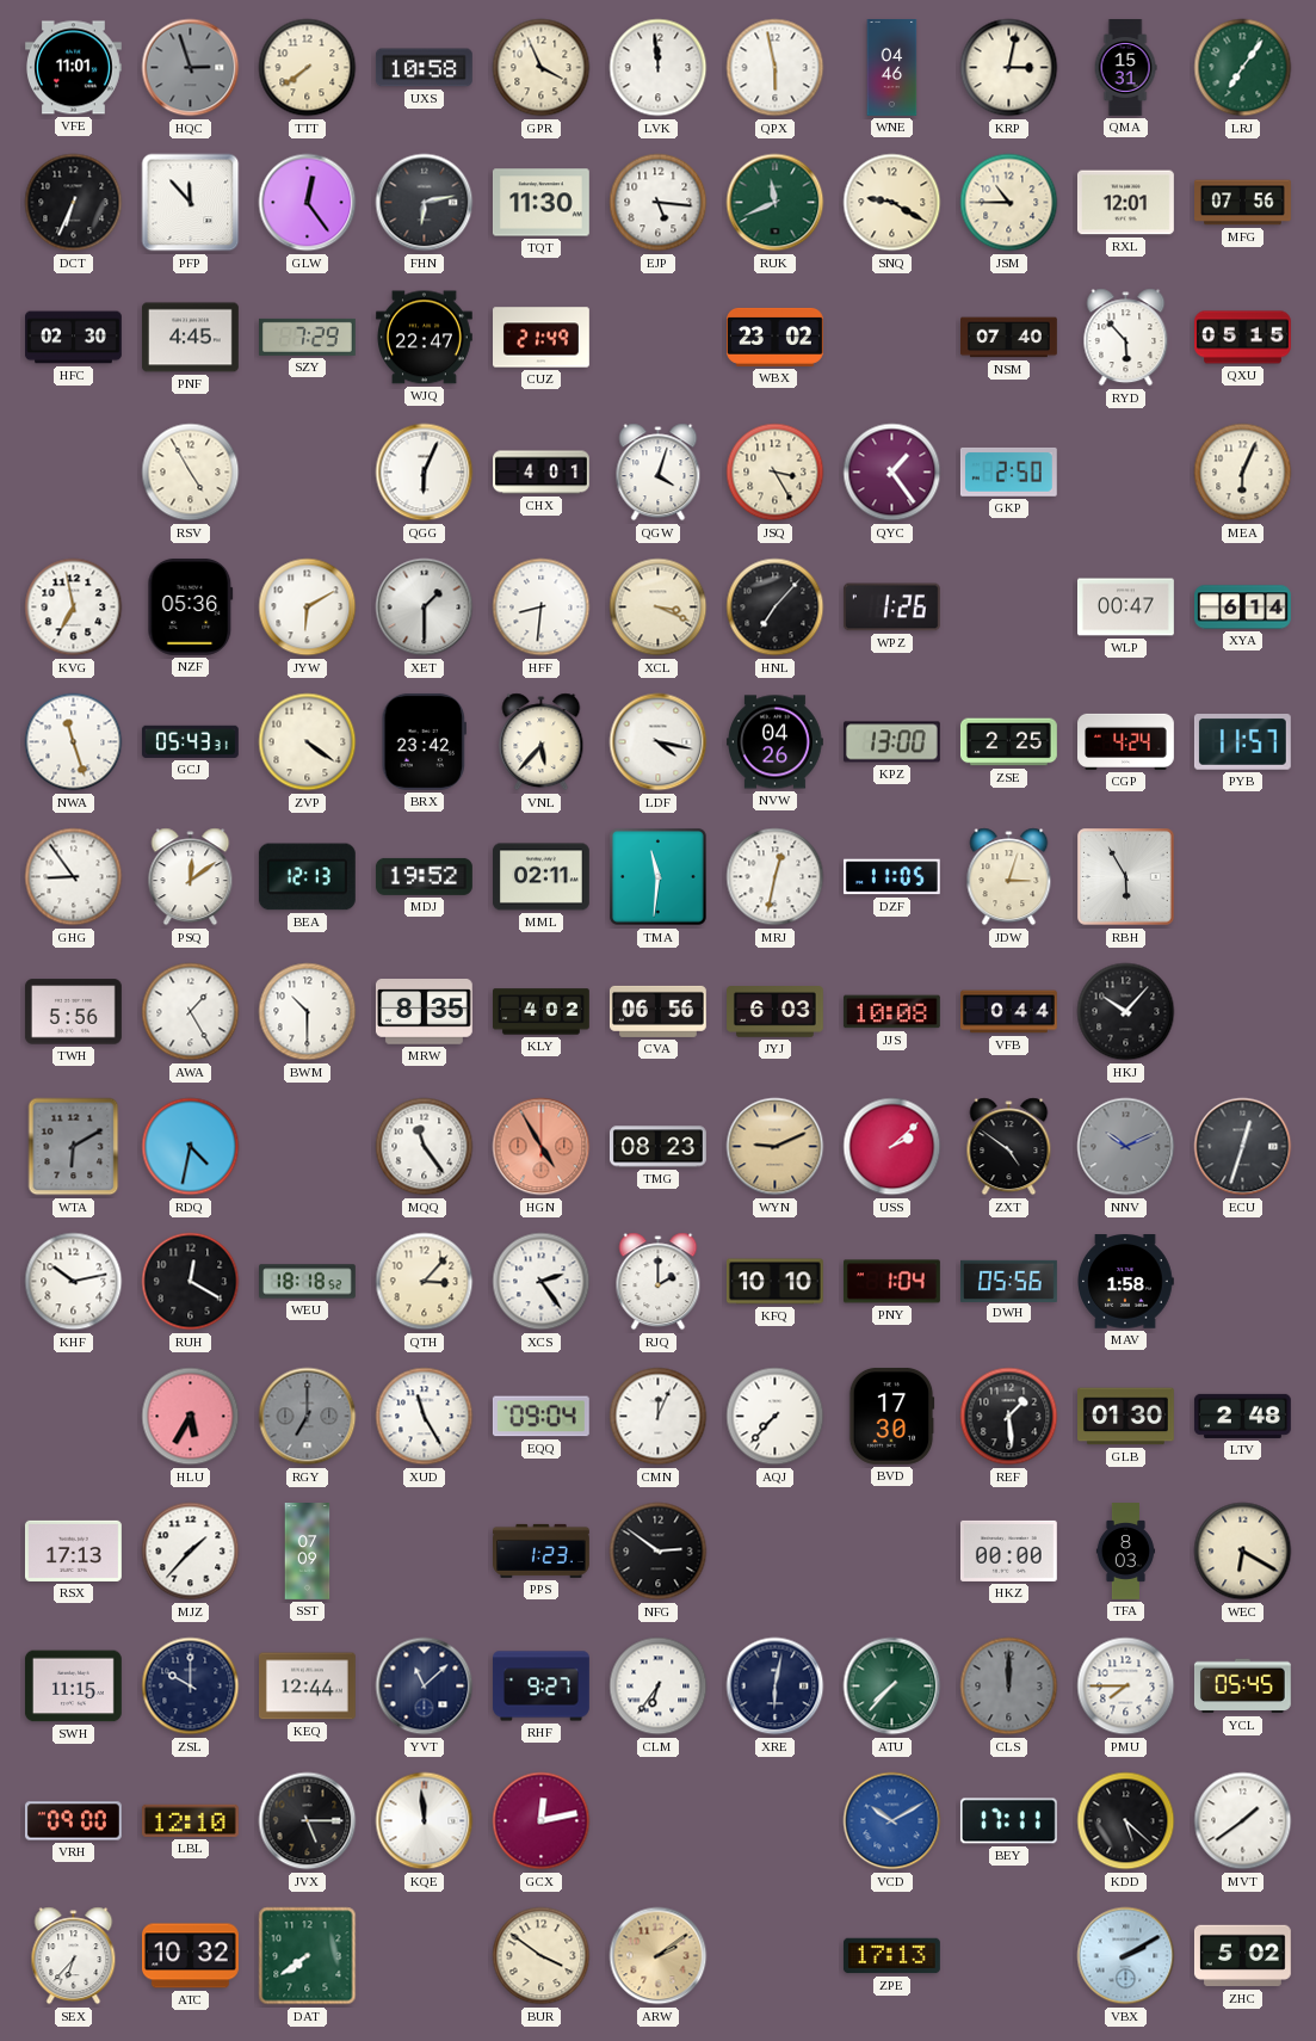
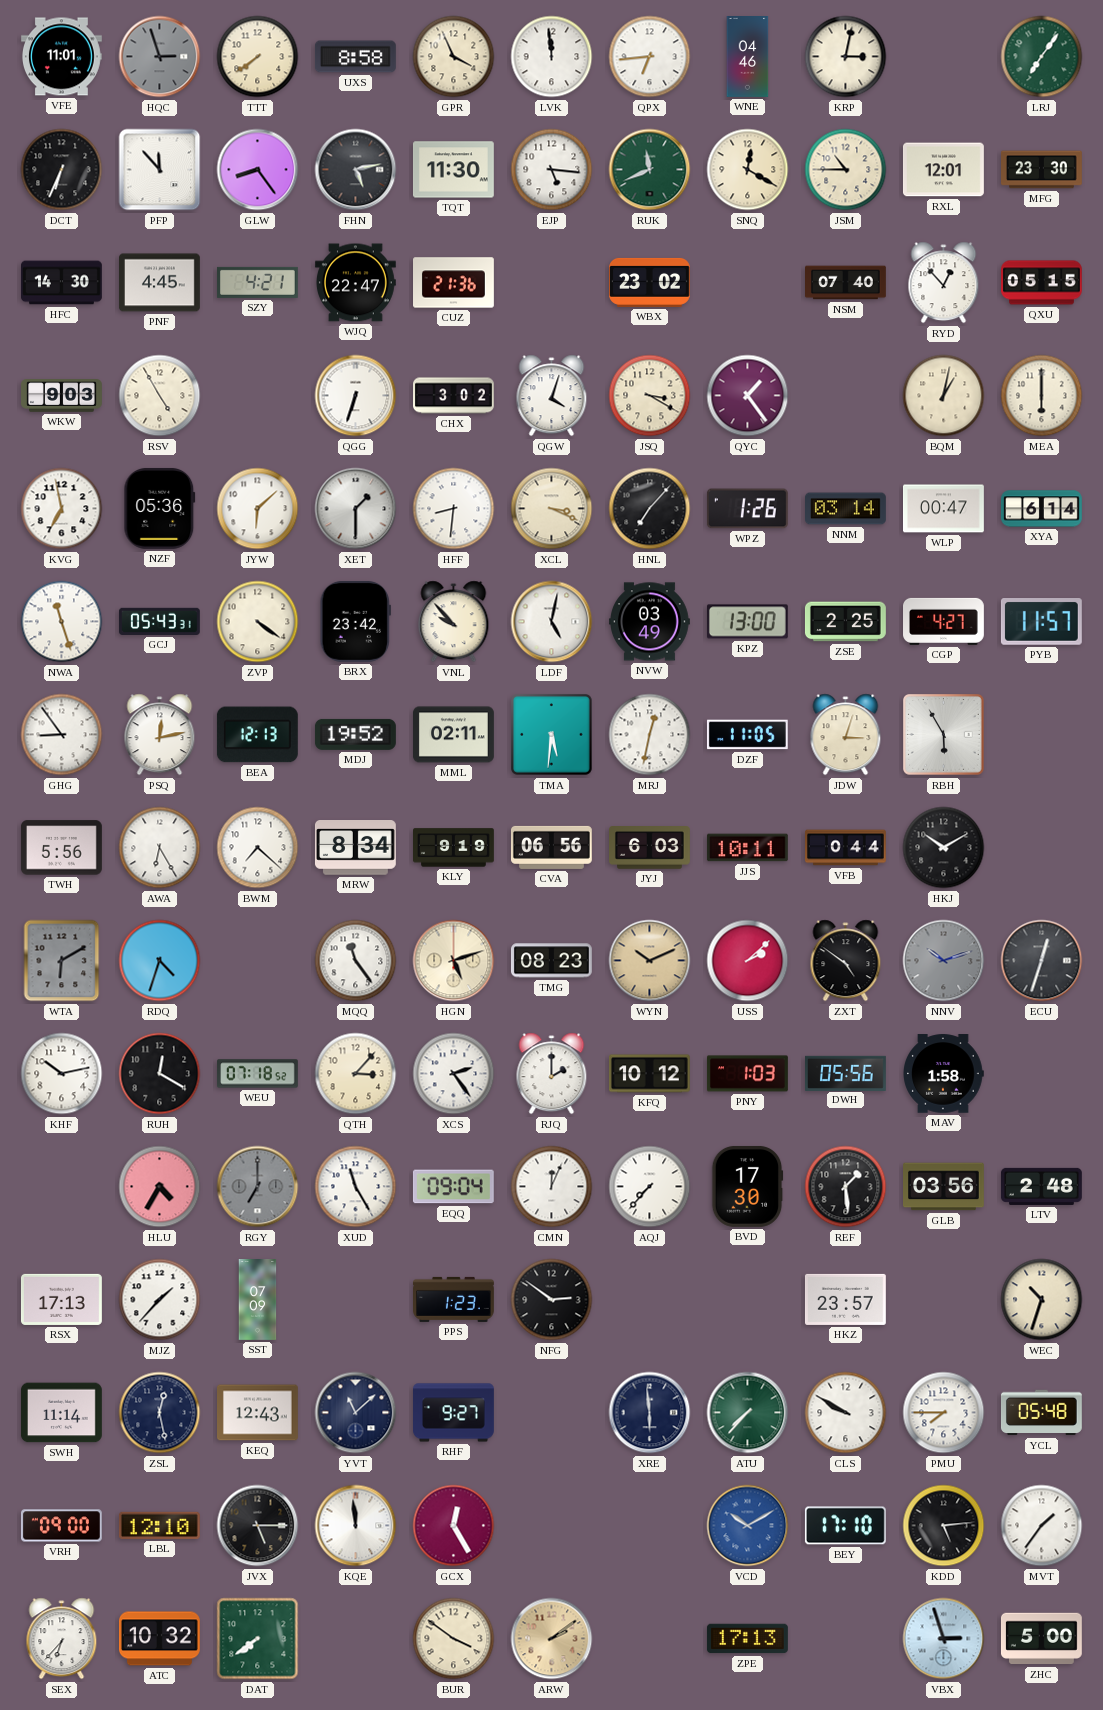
UXS: 10:58 -> 8:58 (355, 57)
QPX: 5:58 -> 6:44 (650, 57)
QMA: 15:31 -> none (1125, 68)
GLW: 12:24 -> 8:24 (258, 170)
FHN: 6:13 -> 5:13 (356, 170)
SNQ: 9:20 -> 12:20 (748, 170)
MFG: 07:56 -> 23:30 (1042, 170)
HFC: 02:30 -> 14:30 (62, 283)
SZY: 7:29 -> 4:21 (258, 282)
CUZ: 21:49 -> 21:36 (454, 283)
RYD: 5:53 -> 12:53 (944, 283)
WKW: none -> 9:03 (62, 396)
QGG: 6:04 -> 6:33 (356, 396)
CHX: 4:01 -> 3:02 (454, 396)
JSQ: 3:25 -> 3:20 (650, 396)
GKP: 2:50 -> none (1008, 471)
BQM: none -> 1:02 (944, 396)
MEA: 6:04 -> 6:00 (1042, 396)
JYW: 6:10 -> 6:08 (258, 509)
NNM: none -> 03:14 (846, 509)
VNL: 5:37 -> 9:53 (454, 622)
LDF: 4:17 -> 5:02 (552, 622)
NVW: 04:26 -> 03:49 (650, 622)
CGP: 4:24 -> 4:27 (944, 621)
PSQ: 12:09 -> 12:13 (160, 735)
TMA: 11:31 -> 5:31 (552, 735)
AWA: 1:25 -> 6:25 (160, 848)
BWM: 10:30 -> 7:22 (258, 848)
MRW: 8:35 -> 8:34 (355, 848)
KLY: 4:02 -> 9:19 (454, 848)
JJS: 10:08 -> 10:11 (747, 848)
HKJ: 10:07 -> 10:10 (944, 848)
RDQ: 4:32 -> 4:33 (160, 961)
HGN: 4:55 -> 5:12 (454, 961)
HGN dial: salmon -> cream (454, 961)
WYN: 9:11 -> 10:11 (650, 961)
NNV: 10:11 -> 10:12 (944, 961)
WEU: 18:18 -> 07:18 (258, 1074)
KFQ: 10:10 -> 10:12 (649, 1074)
PNY: 1:04 -> 1:03 (748, 1074)
HLU: 5:35 -> 4:35 (160, 1187)
GLB: 01:30 -> 03:56 (944, 1187)
HKZ: 00:00 -> 23:57 (845, 1299)
TFA: 8:03 -> none (1126, 1552)
WEC: 6:20 -> 10:33 (1042, 1300)
SWH: 11:15 -> 11:14 (61, 1413)
ZSL: 10:00 -> 12:28 (160, 1413)
KEQ: 12:44 -> 12:43 (258, 1413)
CLM: 6:36 -> none (659, 1687)
XRE: 6:02 -> 5:59 (650, 1413)
CLS: 12:00 -> 9:50 (846, 1413)
CLS dial: grey -> white (846, 1413)
YCL: 05:45 -> 05:48 (1041, 1413)
GCX: 12:13 -> 12:25 (454, 1526)
BEY: 17:11 -> 17:10 (845, 1526)
KDD: 5:22 -> 5:14 (944, 1526)
MVT: 1:39 -> 1:36 (1042, 1526)
VBX: 2:10 -> 2:57 (944, 1639)
ZHC: 5:02 -> 5:00 (1041, 1639)
